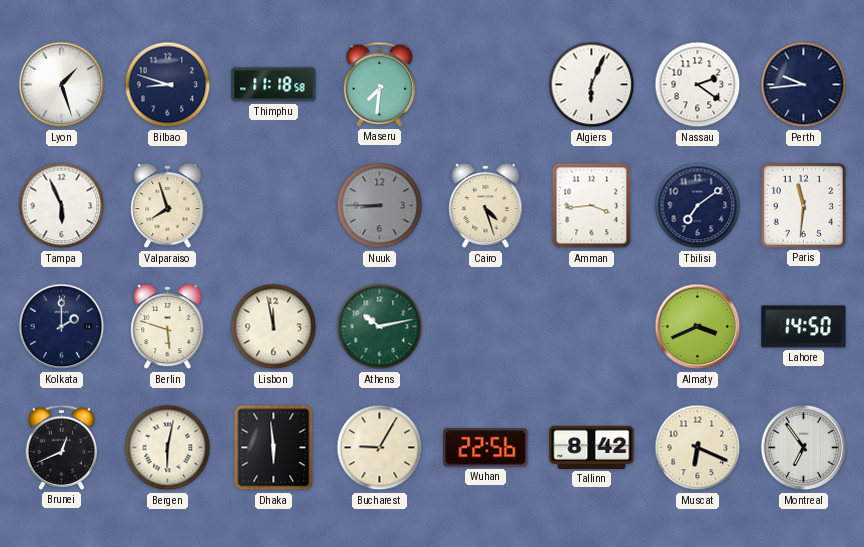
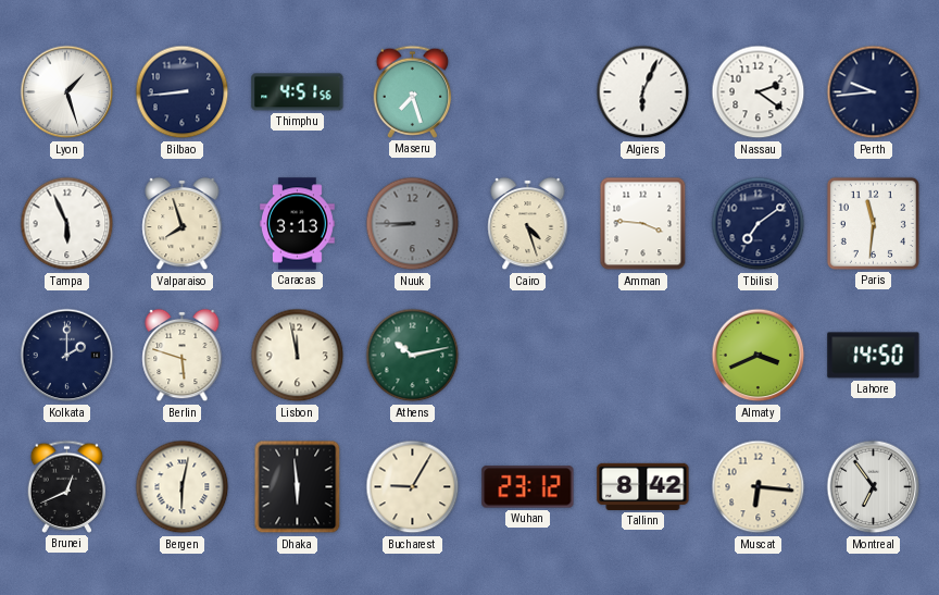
Bilbao: 8:48 -> 8:44 (183, 92)
Thimphu: 11:18 -> 4:51 (298, 92)
Maseru: 7:31 -> 7:27 (413, 91)
Caracas: none -> 3:13 (298, 224)
Amman: 3:44 -> 3:46 (643, 224)
Wuhan: 22:56 -> 23:12 (528, 487)
Muscat: 6:19 -> 6:16 (759, 487)
